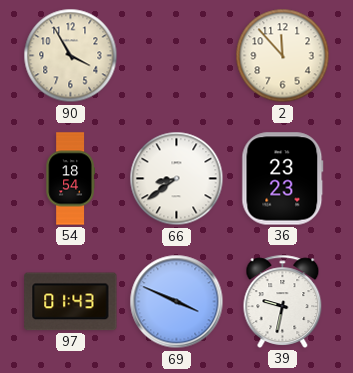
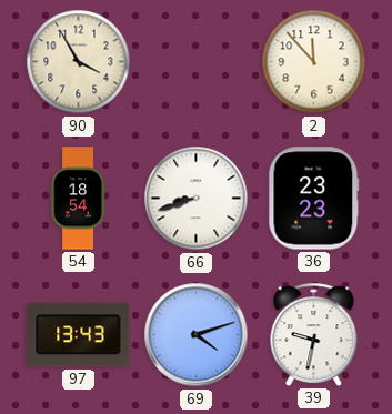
66: 8:39 -> 8:42 (197, 199)
97: 01:43 -> 13:43 (79, 335)
69: 3:49 -> 4:12 (197, 335)
